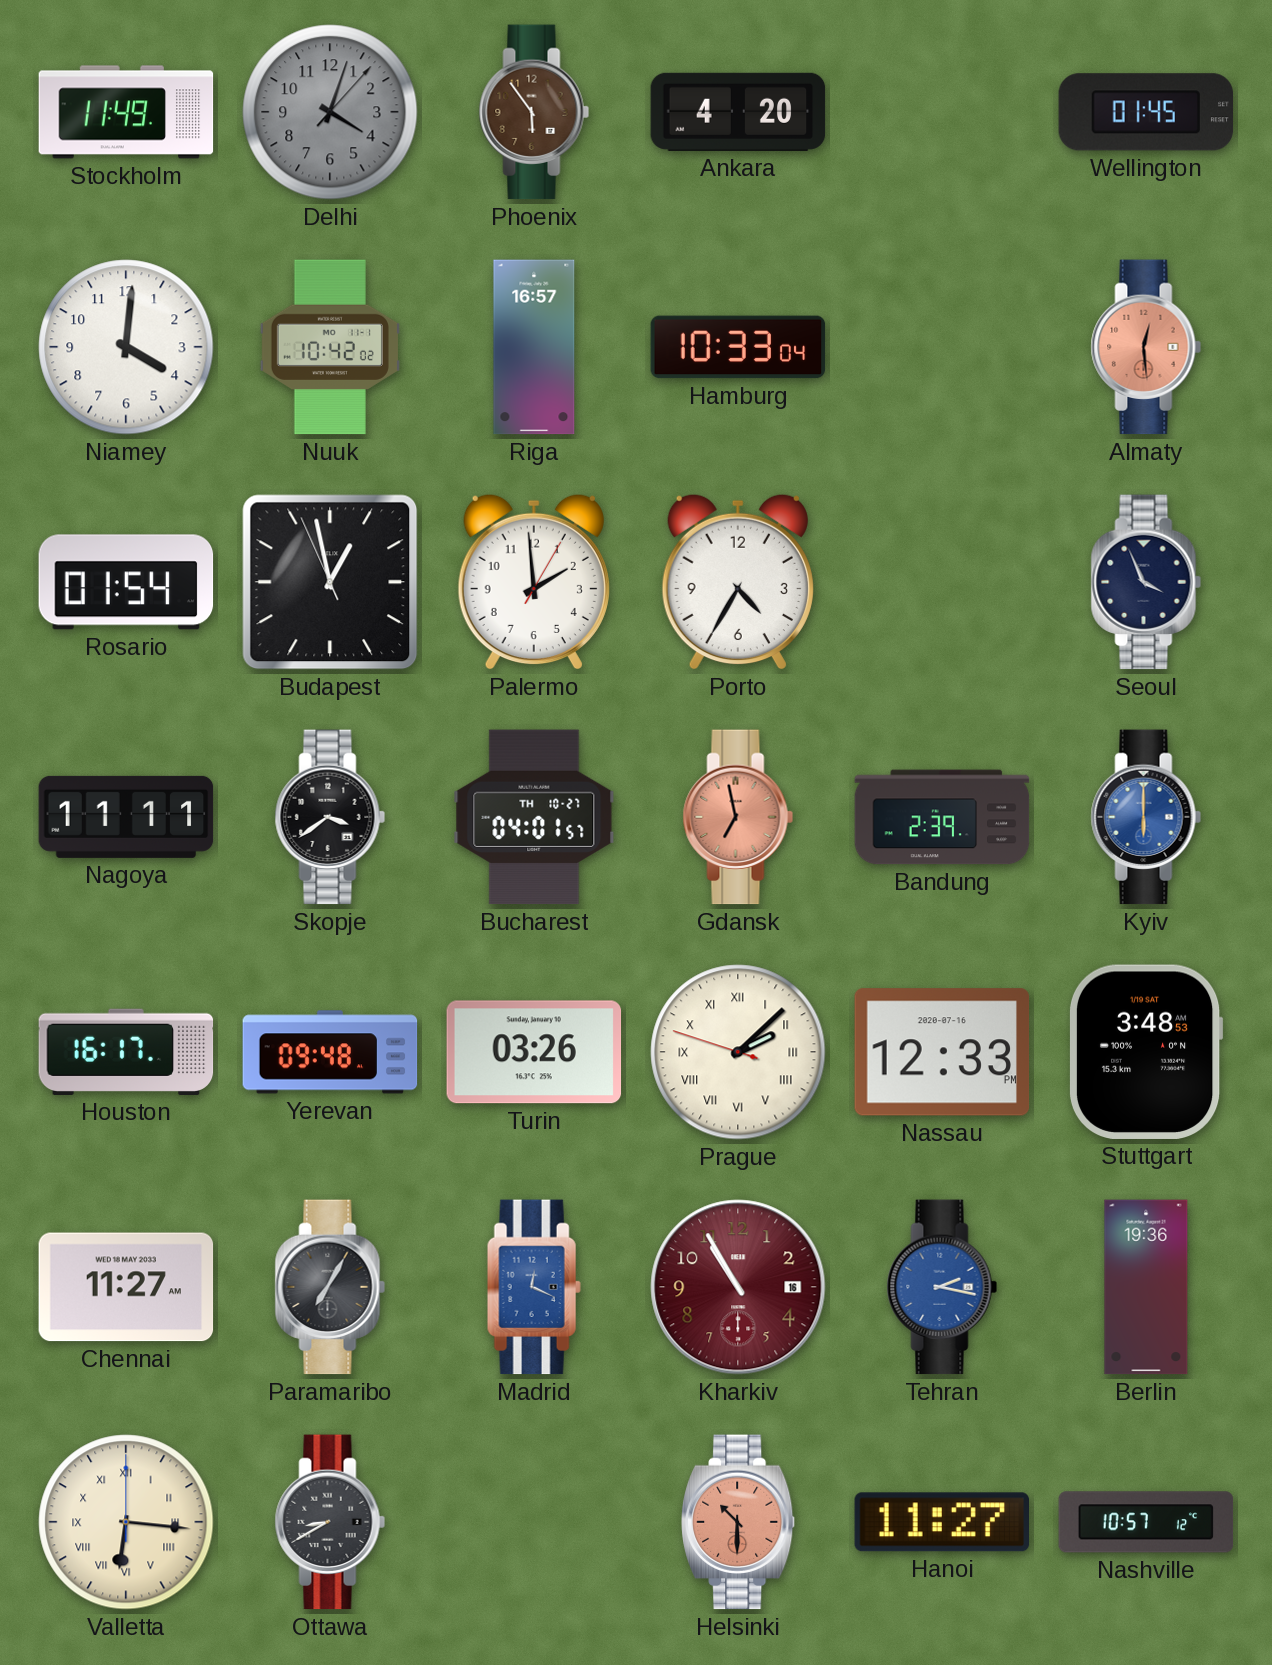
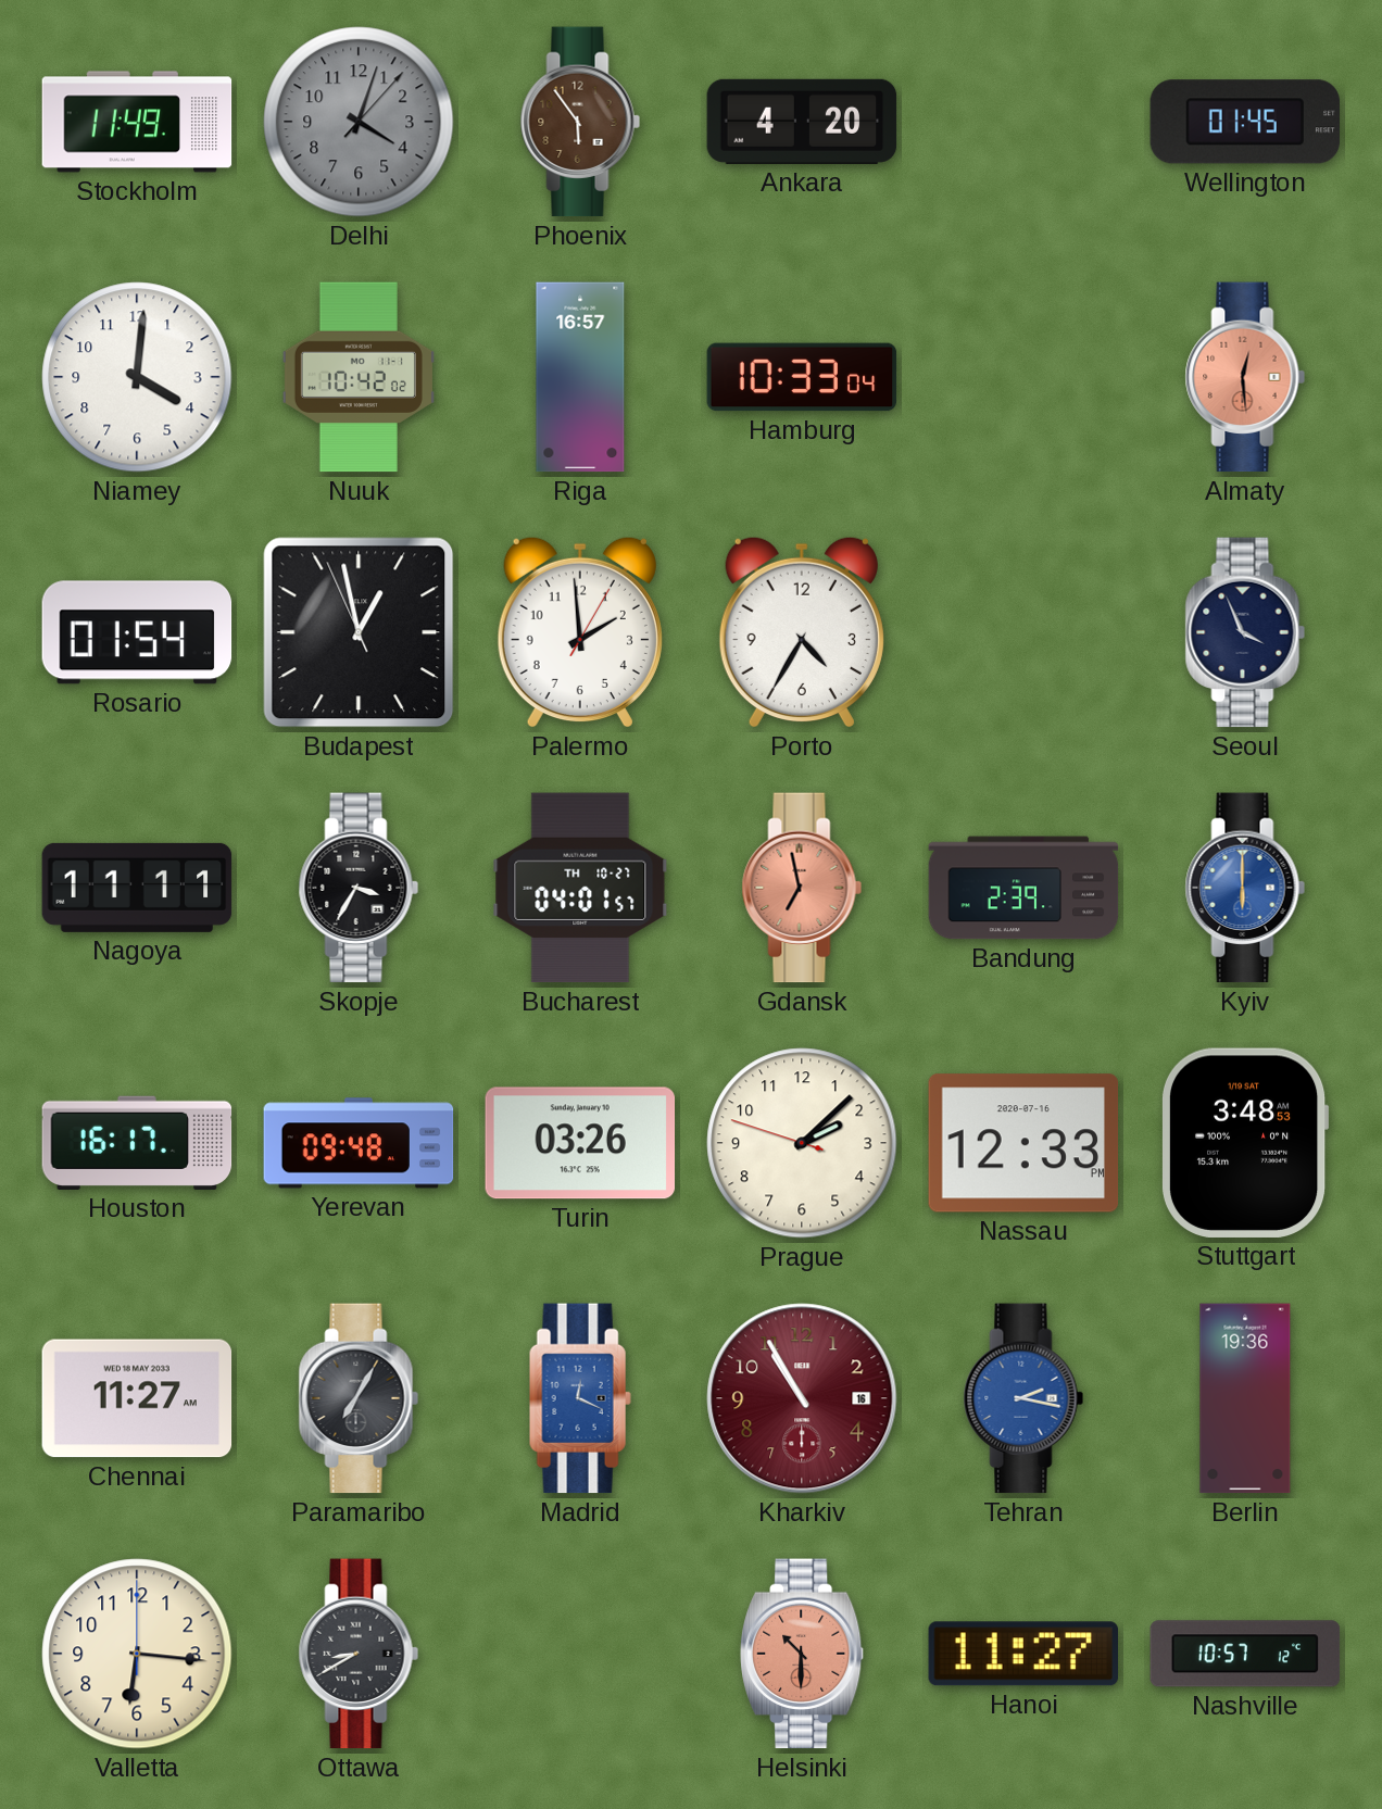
Skopje: 3:39 -> 3:35 (359, 888)
Prague numerals: Roman -> Arabic (802, 1143)
Valletta numerals: Roman -> Arabic (137, 1654)
